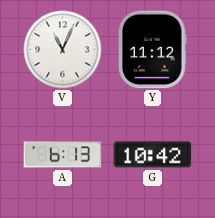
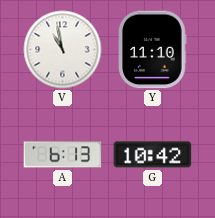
V: 11:04 -> 10:58 (63, 50)
Y: 11:12 -> 11:10 (153, 50)
